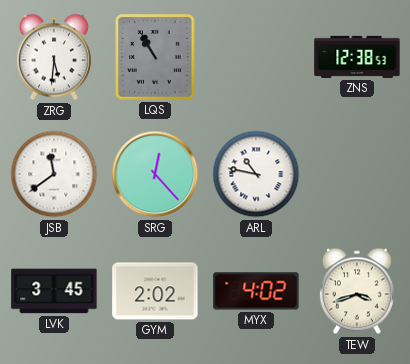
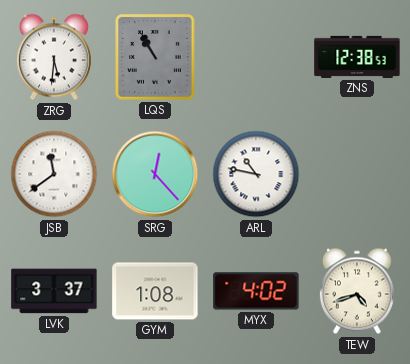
LVK: 3:45 -> 3:37 (54, 291)
GYM: 2:02 -> 1:08 (155, 291)
TEW: 3:42 -> 4:42 (357, 291)
